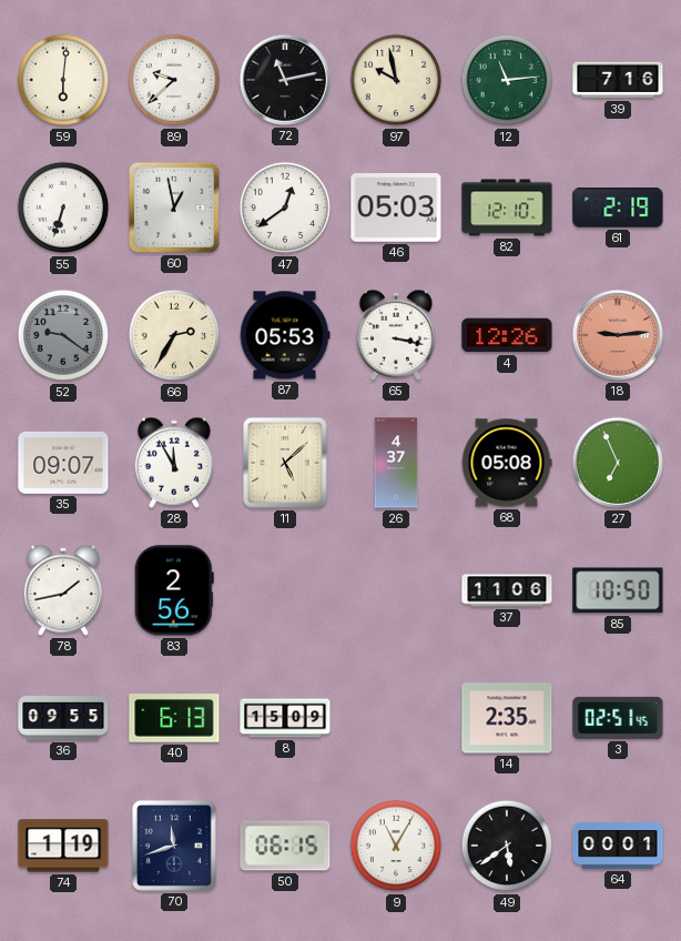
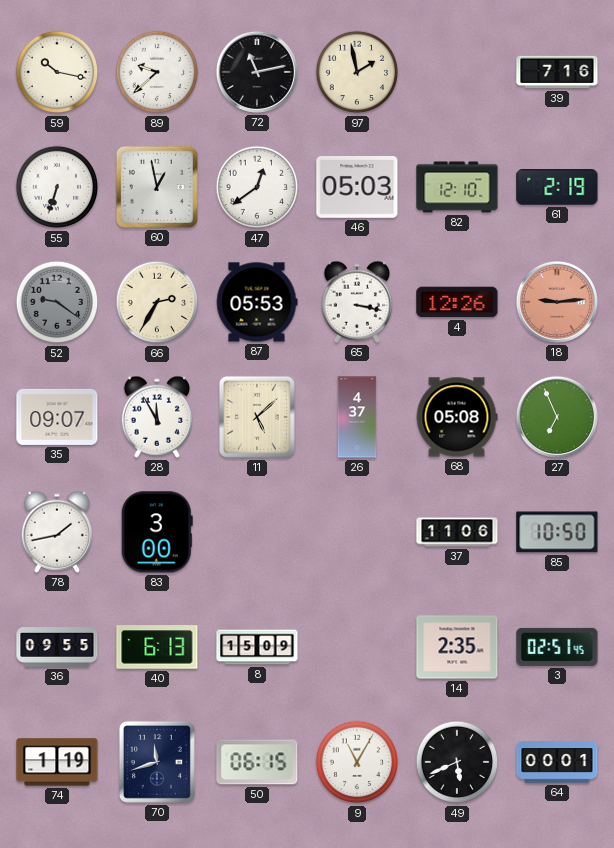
59: 6:01 -> 10:17 (57, 72)
97: 9:58 -> 1:58 (357, 72)
12: 11:14 -> none (507, 80)
83: 2:56 -> 3:00 (157, 532)
49: 5:39 -> 5:41 (457, 762)
